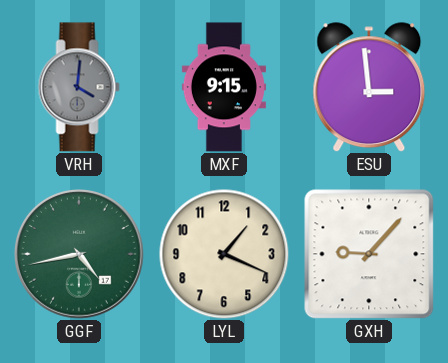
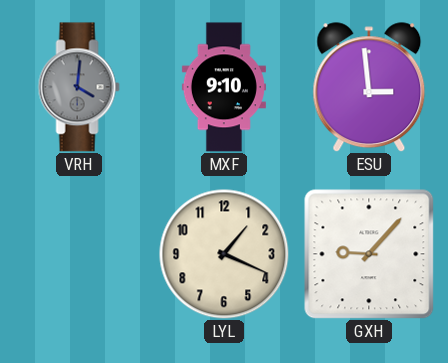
MXF: 9:15 -> 9:10 (224, 87)
GGF: 4:43 -> none (79, 254)
